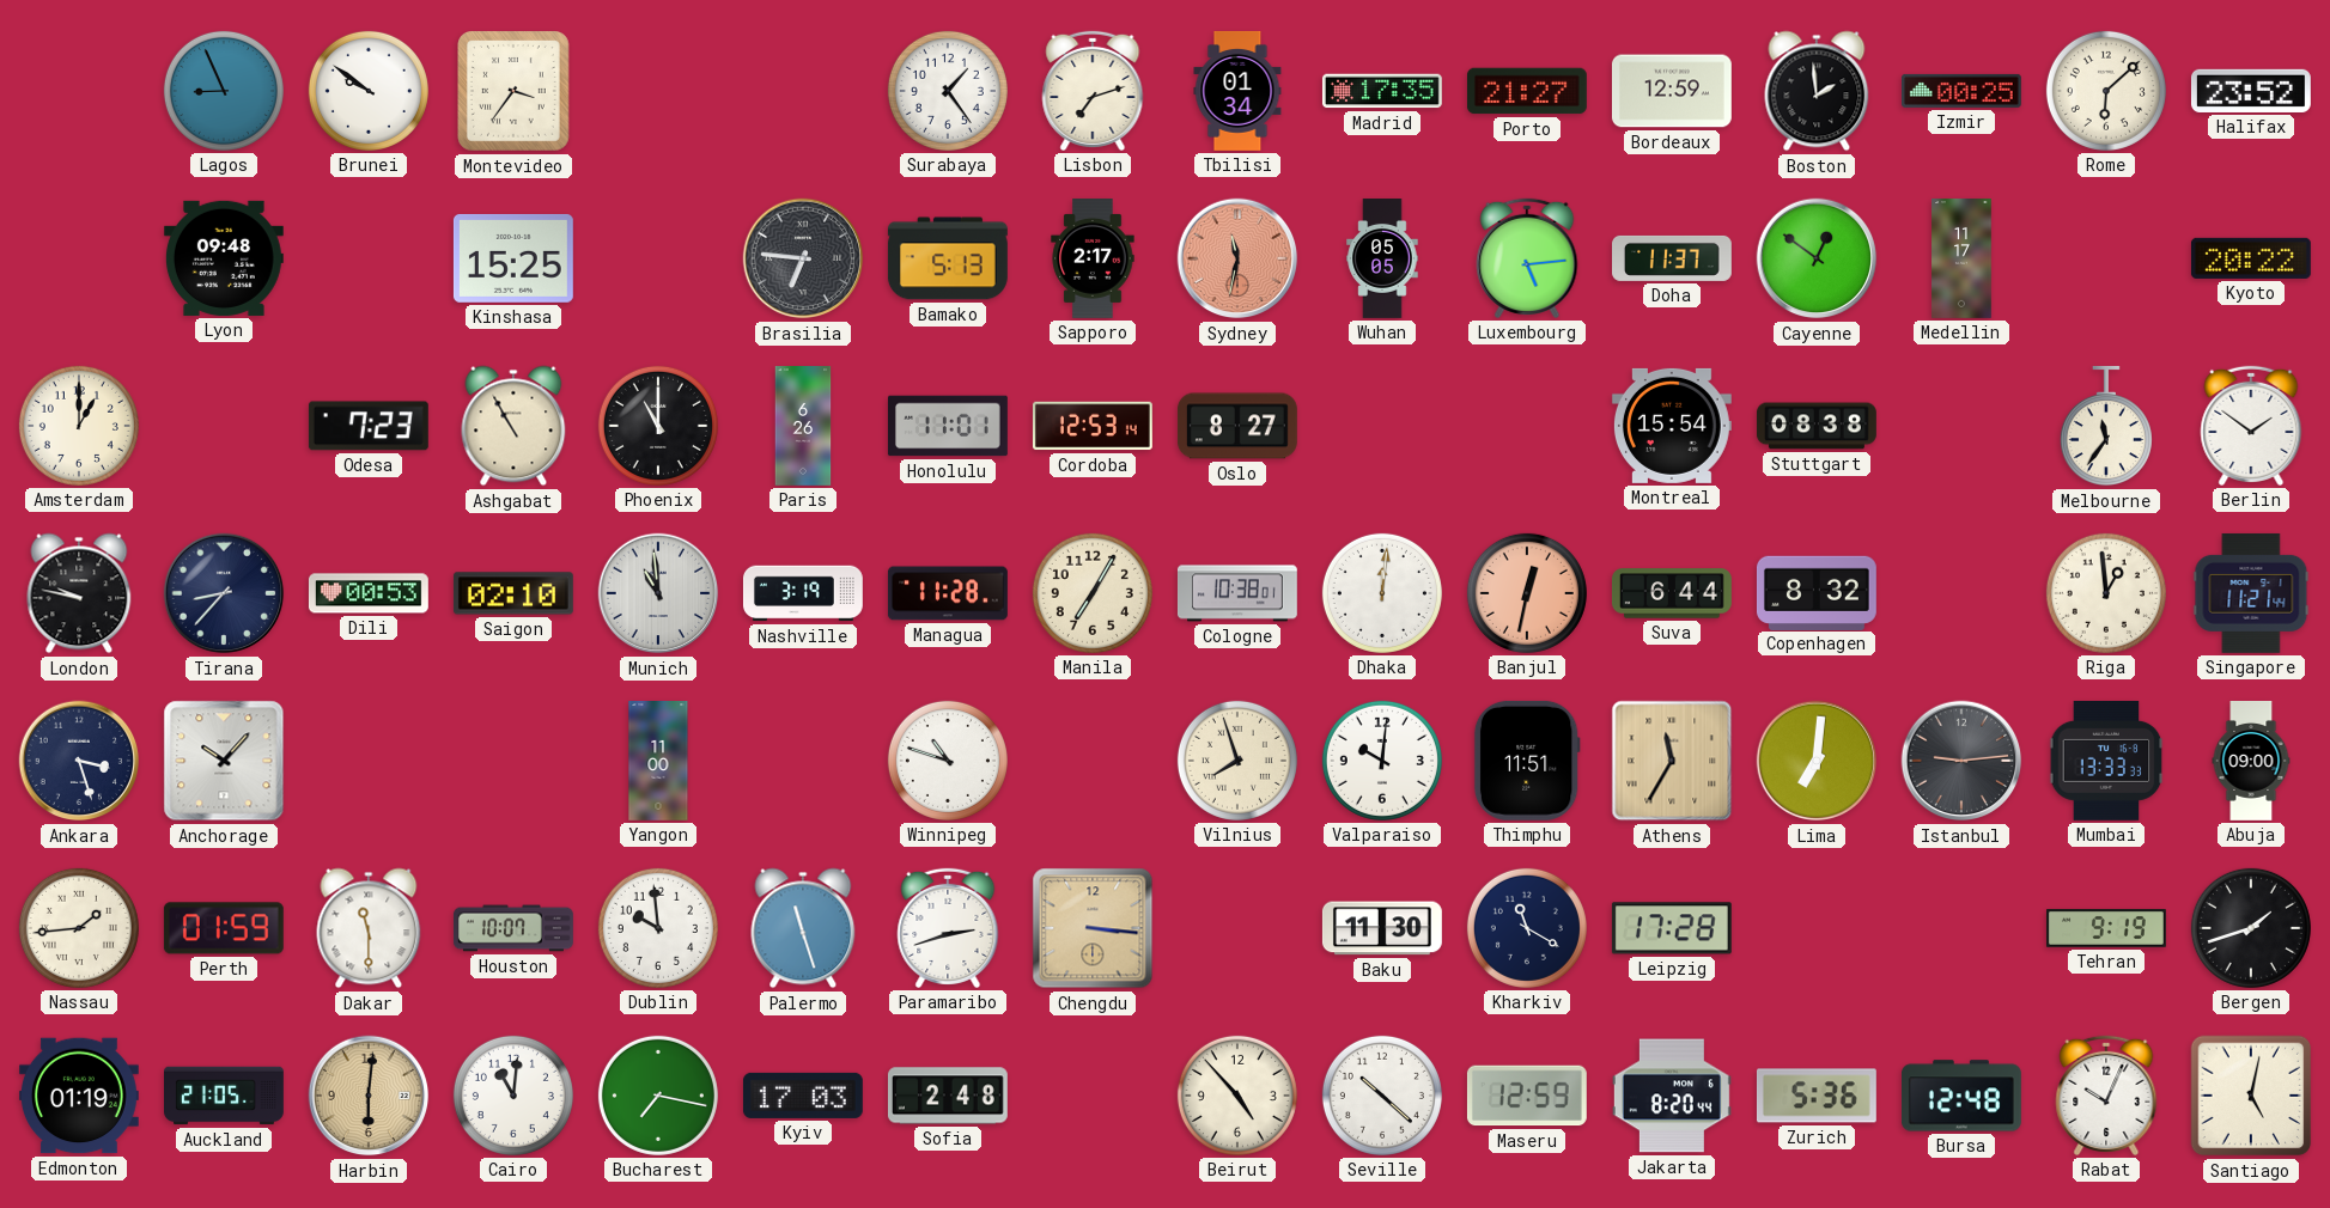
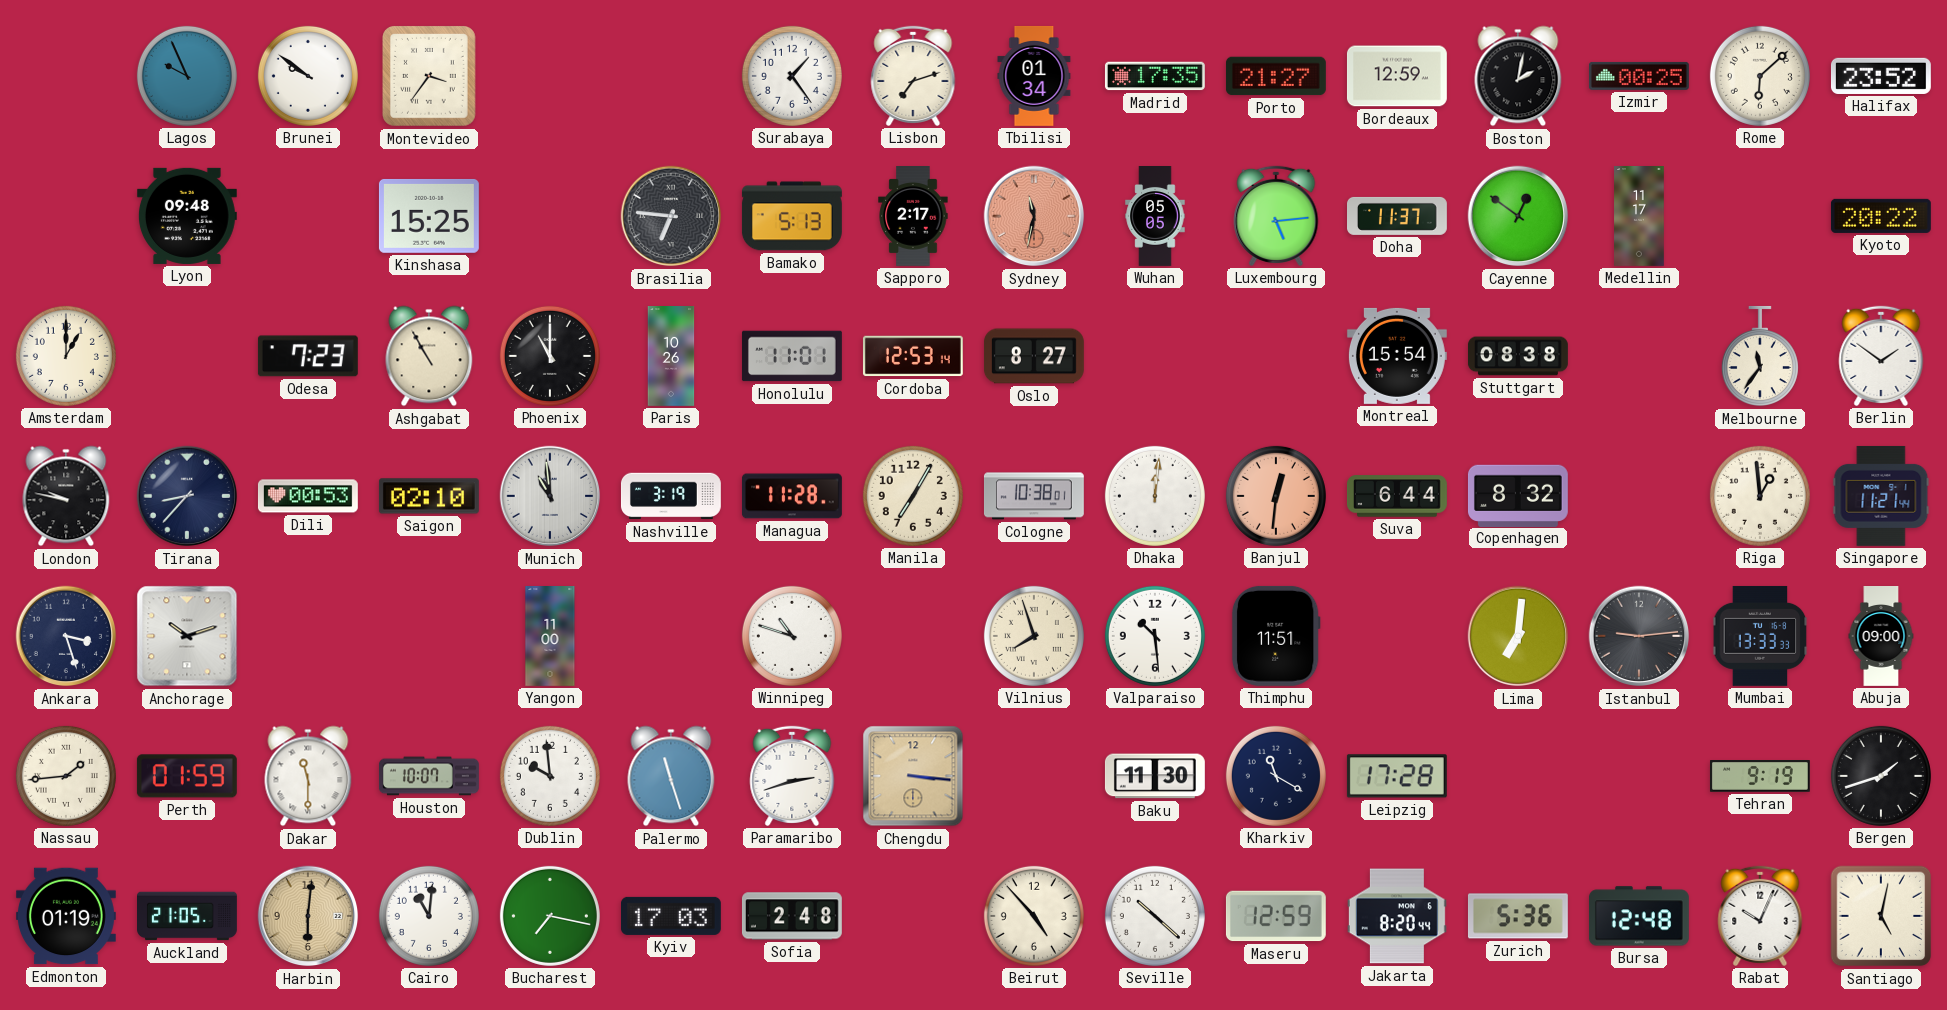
Lagos: 8:56 -> 9:56 (187, 76)
Boston: 1:59 -> 2:02 (1518, 76)
Paris: 6:26 -> 10:26 (671, 357)
Banjul: 12:32 -> 12:31 (1276, 496)
Anchorage: 10:07 -> 10:12 (187, 636)
Valparaiso: 10:01 -> 10:29 (1155, 636)
Athens: 11:35 -> none (1672, 761)
